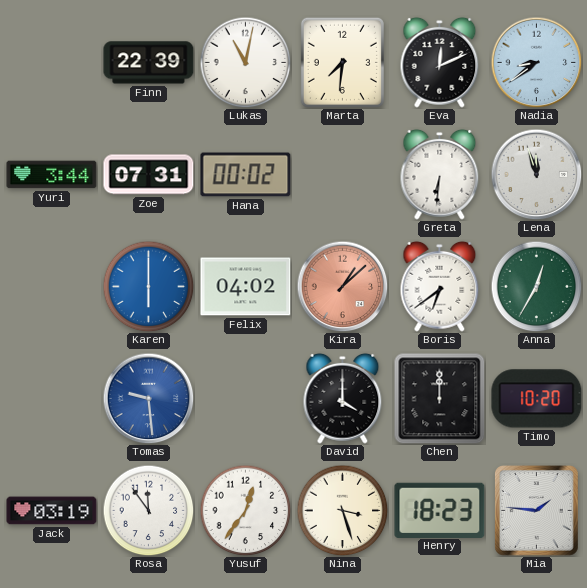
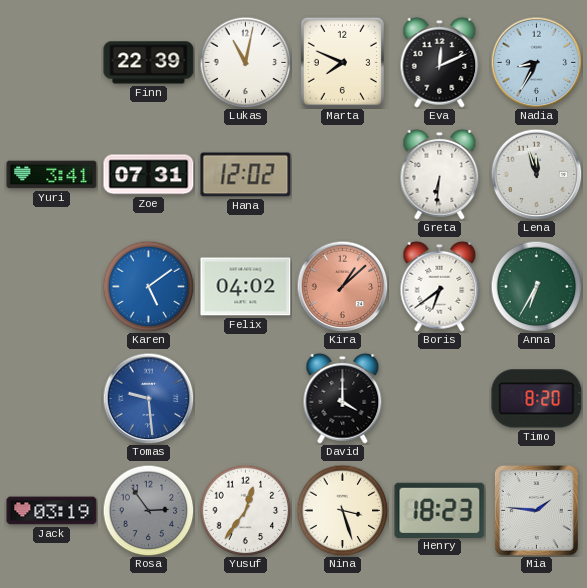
Marta: 7:31 -> 7:49 (342, 62)
Nadia: 8:39 -> 8:35 (536, 62)
Yuri: 3:44 -> 3:41 (52, 175)
Hana: 00:02 -> 12:02 (246, 175)
Karen: 6:00 -> 5:09 (148, 286)
Anna: 12:35 -> 6:35 (536, 286)
Chen: 12:00 -> none (440, 399)
Timo: 10:20 -> 8:20 (537, 399)
Rosa: 11:54 -> 2:54 (148, 510)
Rosa dial: white -> grey (148, 510)
